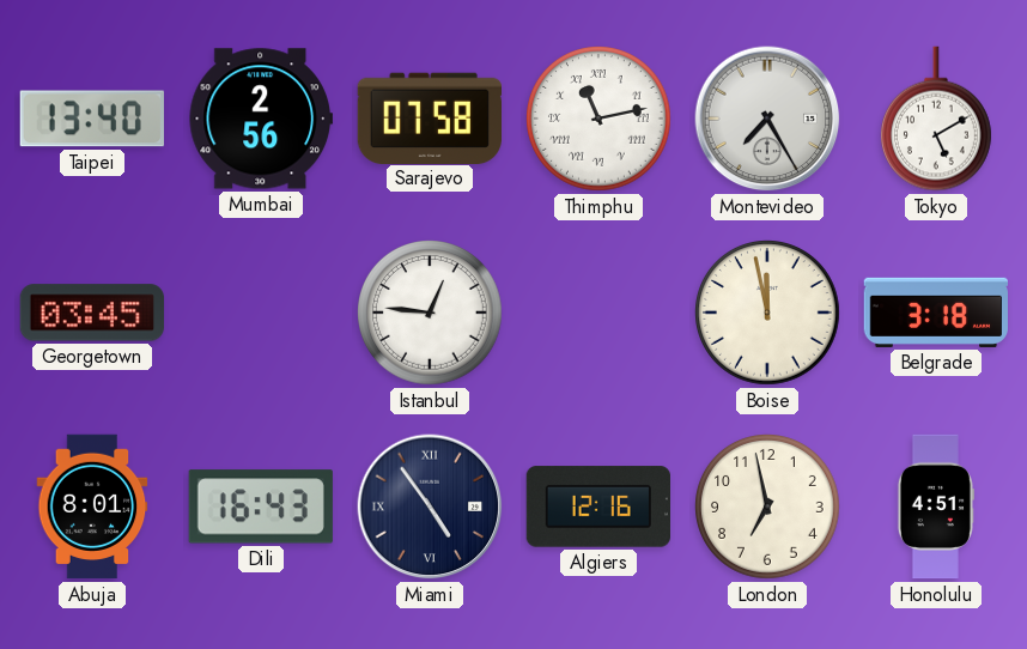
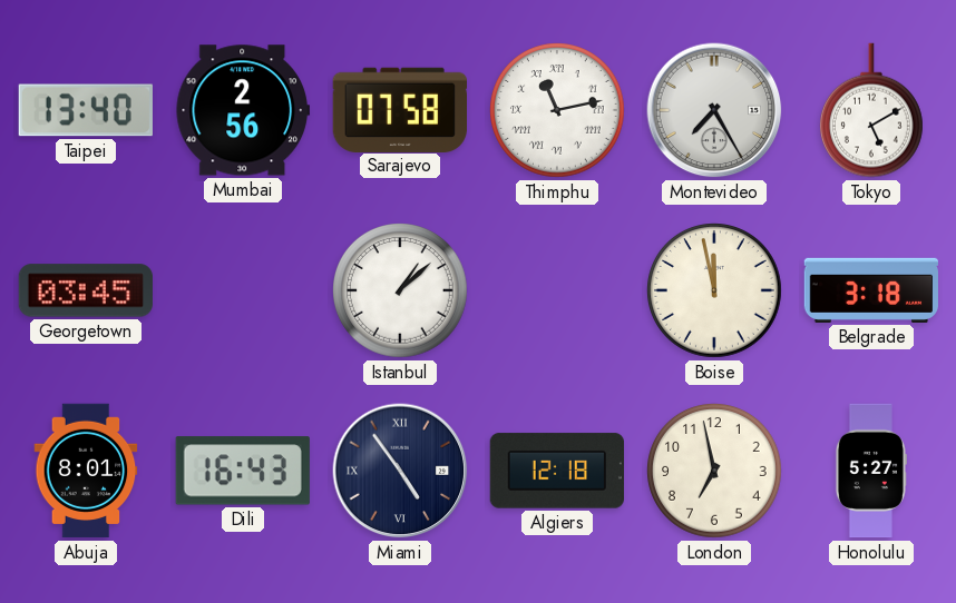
Istanbul: 12:46 -> 1:08 (401, 291)
Algiers: 12:16 -> 12:18 (556, 471)
Honolulu: 4:51 -> 5:27 (870, 471)
